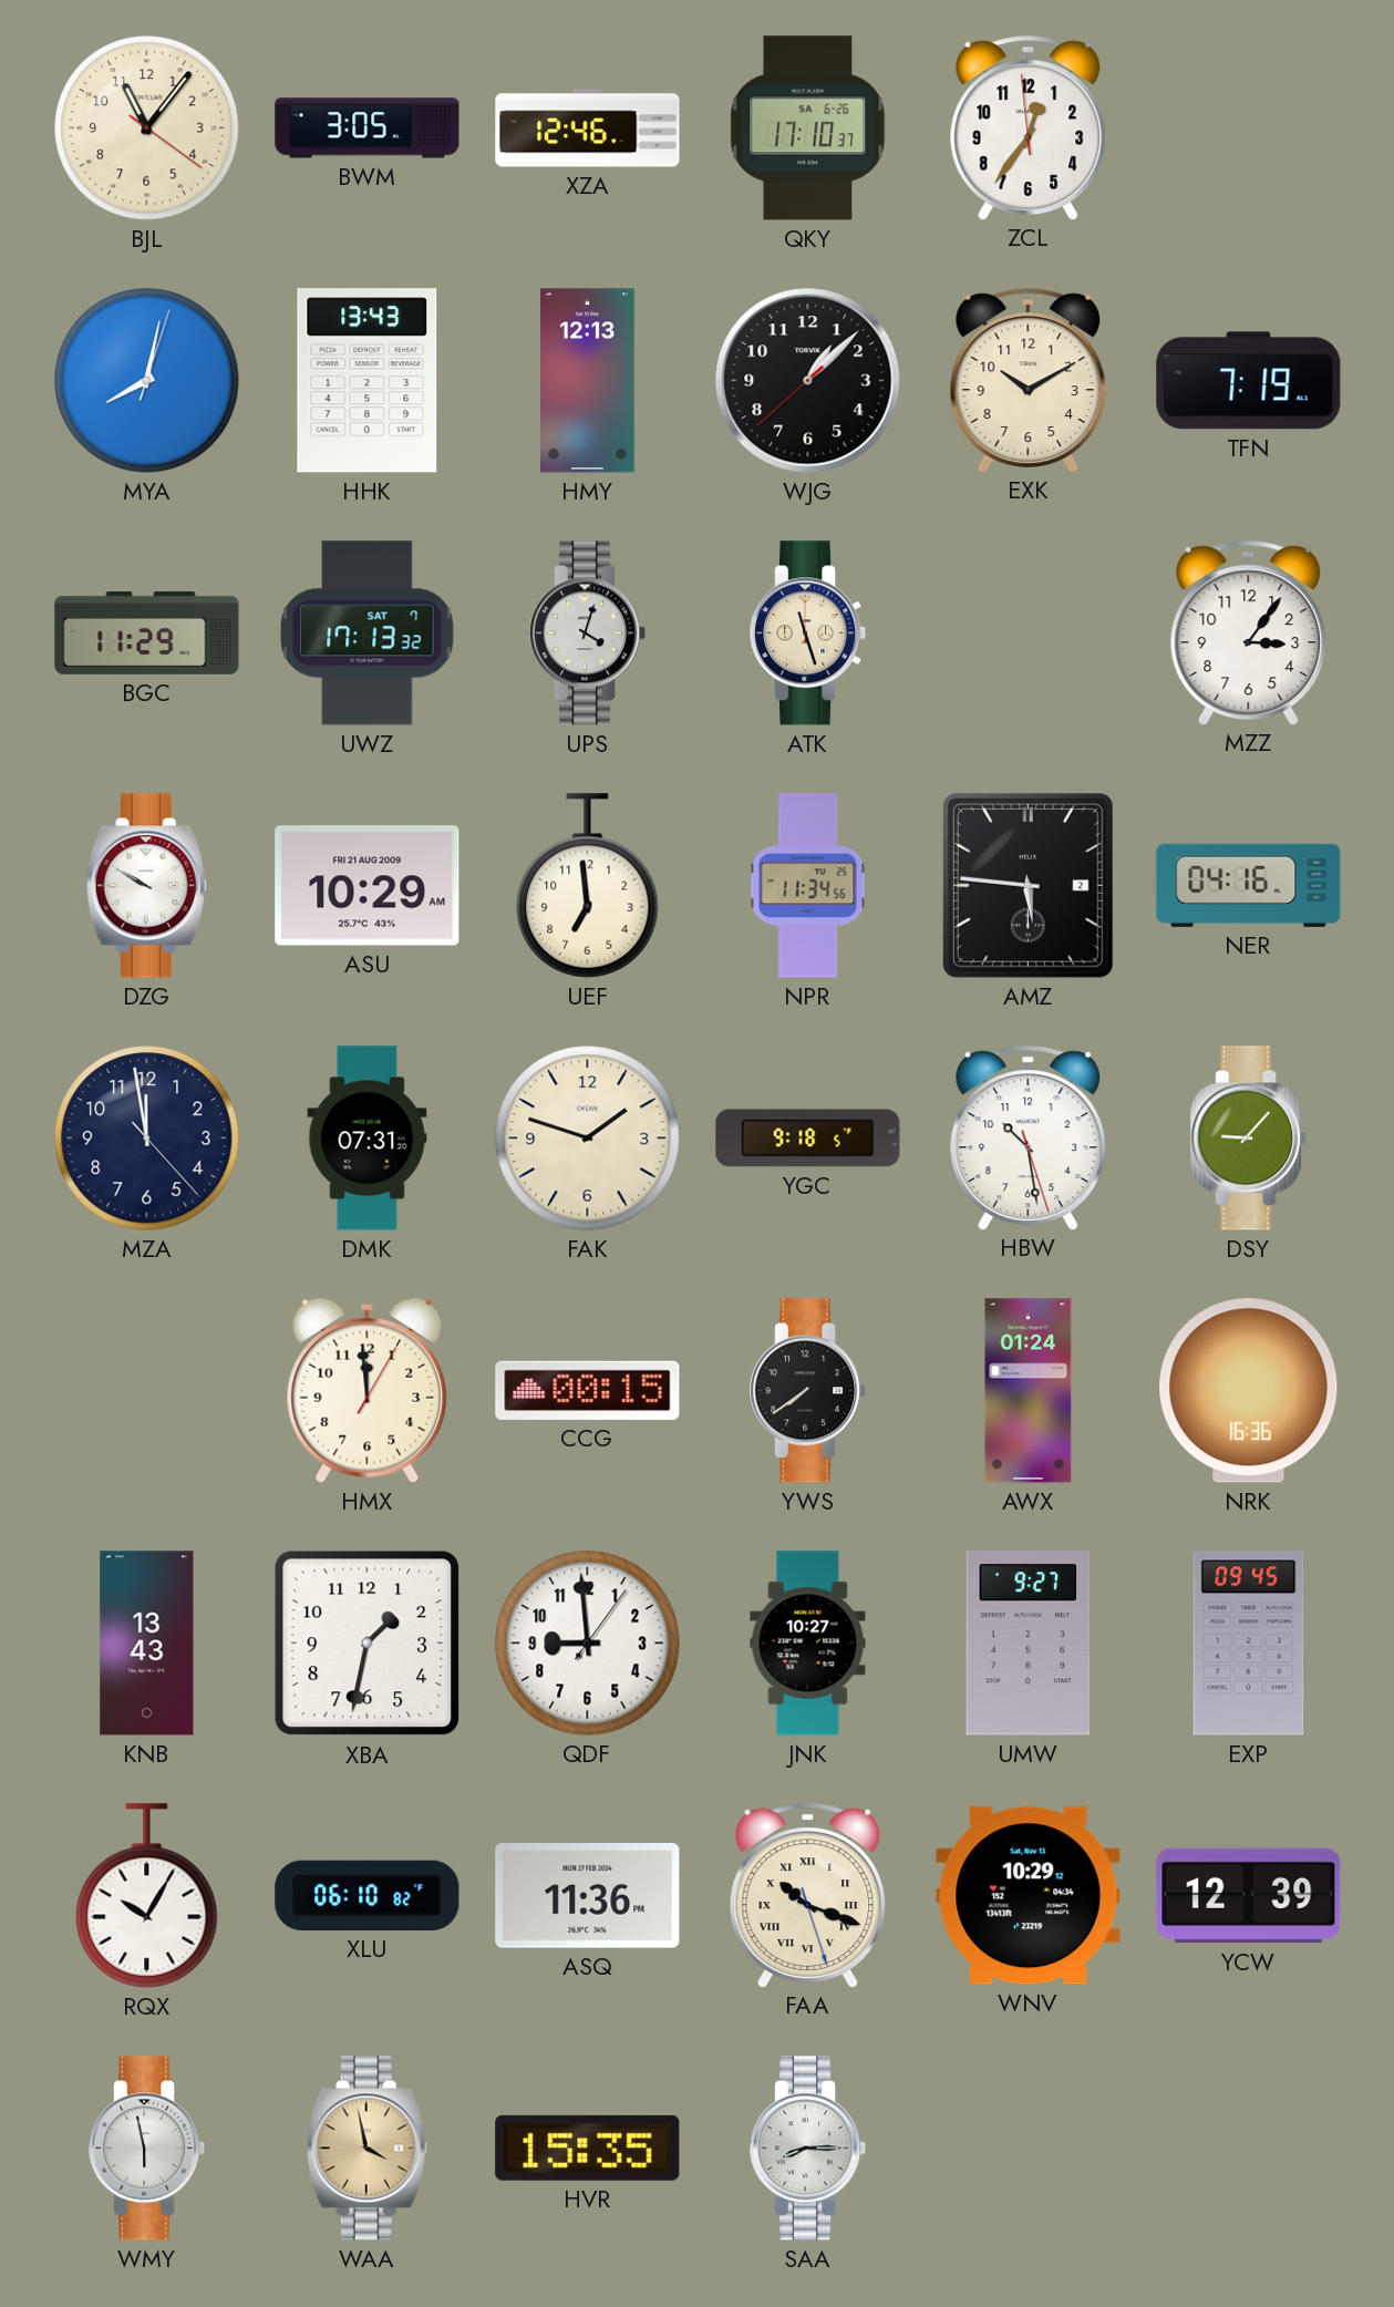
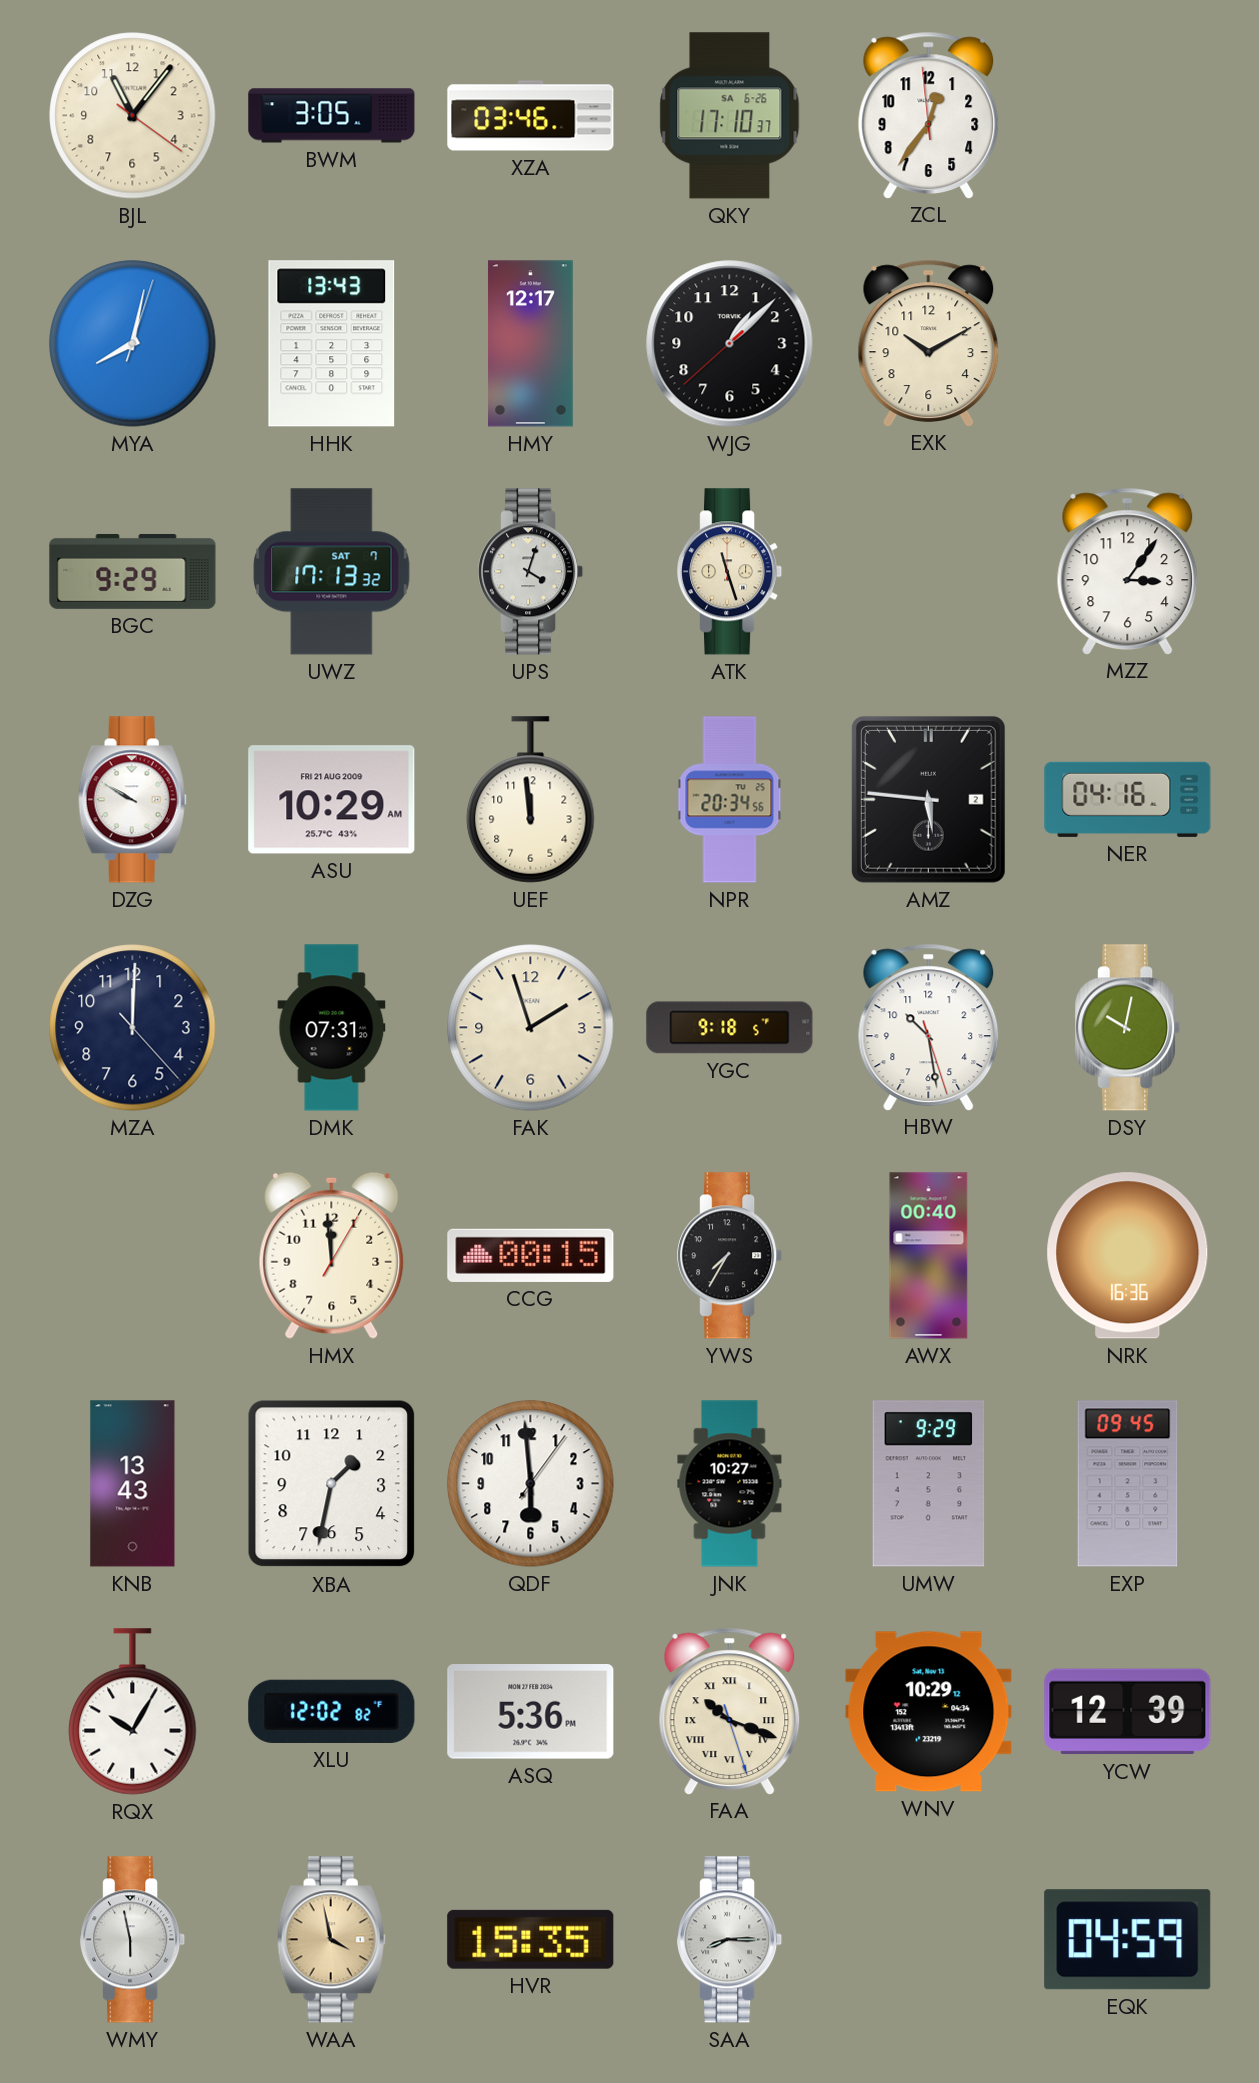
XZA: 12:46 -> 03:46 (531, 116)
HMY: 12:13 -> 12:17 (530, 344)
TFN: 7:19 -> none (1249, 381)
BGC: 11:29 -> 9:29 (133, 571)
UEF: 6:59 -> 11:59 (531, 800)
NPR: 11:34 -> 20:34 (730, 800)
MZA: 11:58 -> 12:00 (133, 1028)
FAK: 1:48 -> 1:57 (531, 1028)
DSY: 9:07 -> 10:02 (1128, 1028)
YWS: 7:39 -> 7:35 (730, 1256)
AWX: 01:24 -> 00:40 (929, 1256)
QDF: 8:59 -> 5:59 (531, 1484)
UMW: 9:27 -> 9:29 (929, 1484)
XLU: 06:10 -> 12:02 (332, 1711)
ASQ: 11:36 -> 5:36 (531, 1712)
EQK: none -> 04:59 (1128, 1940)
